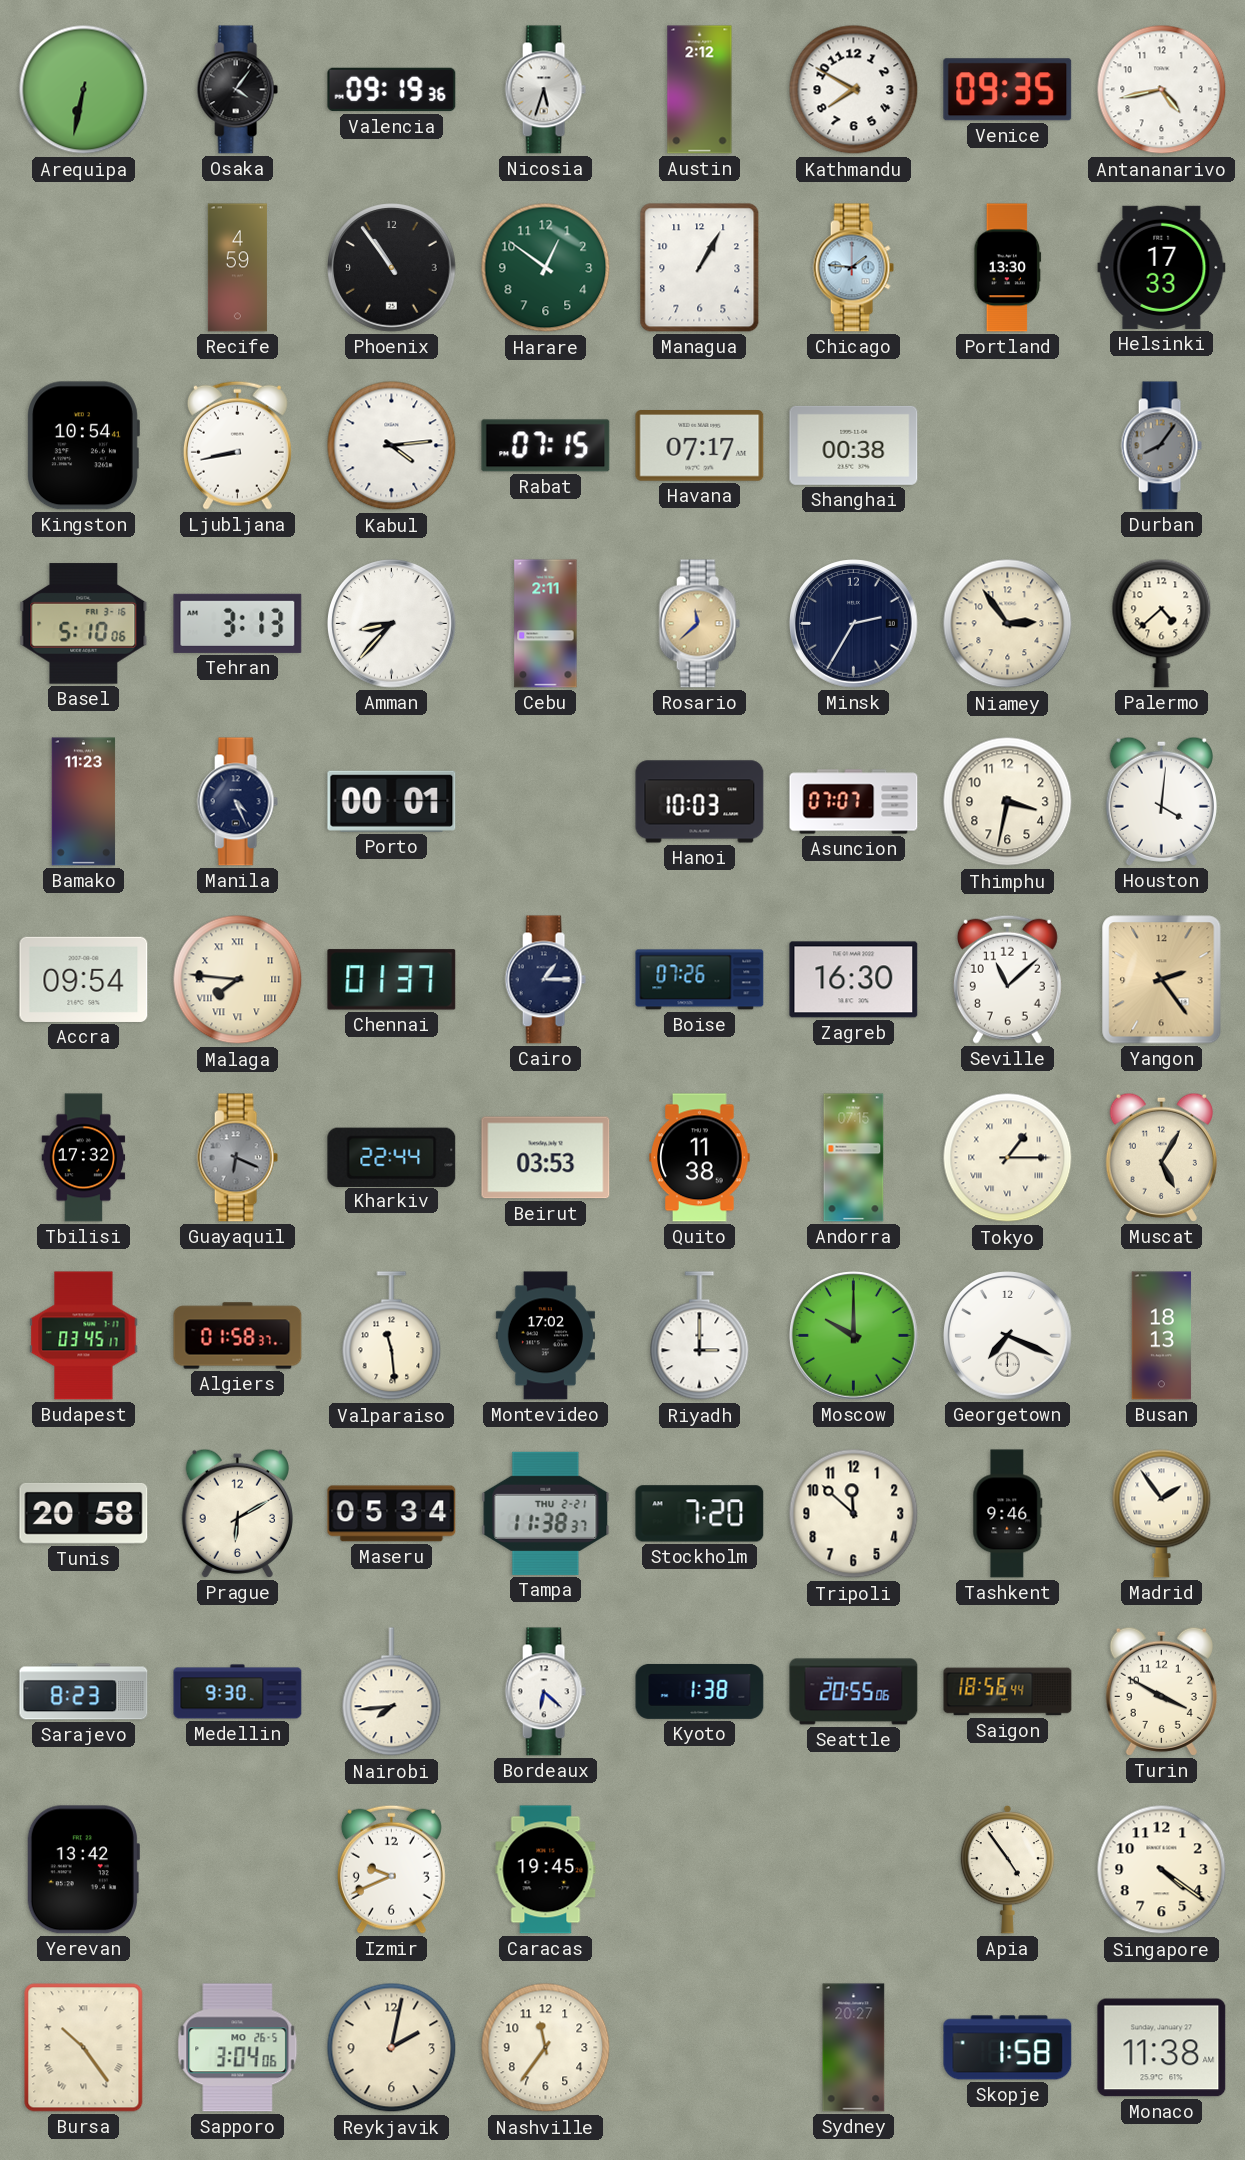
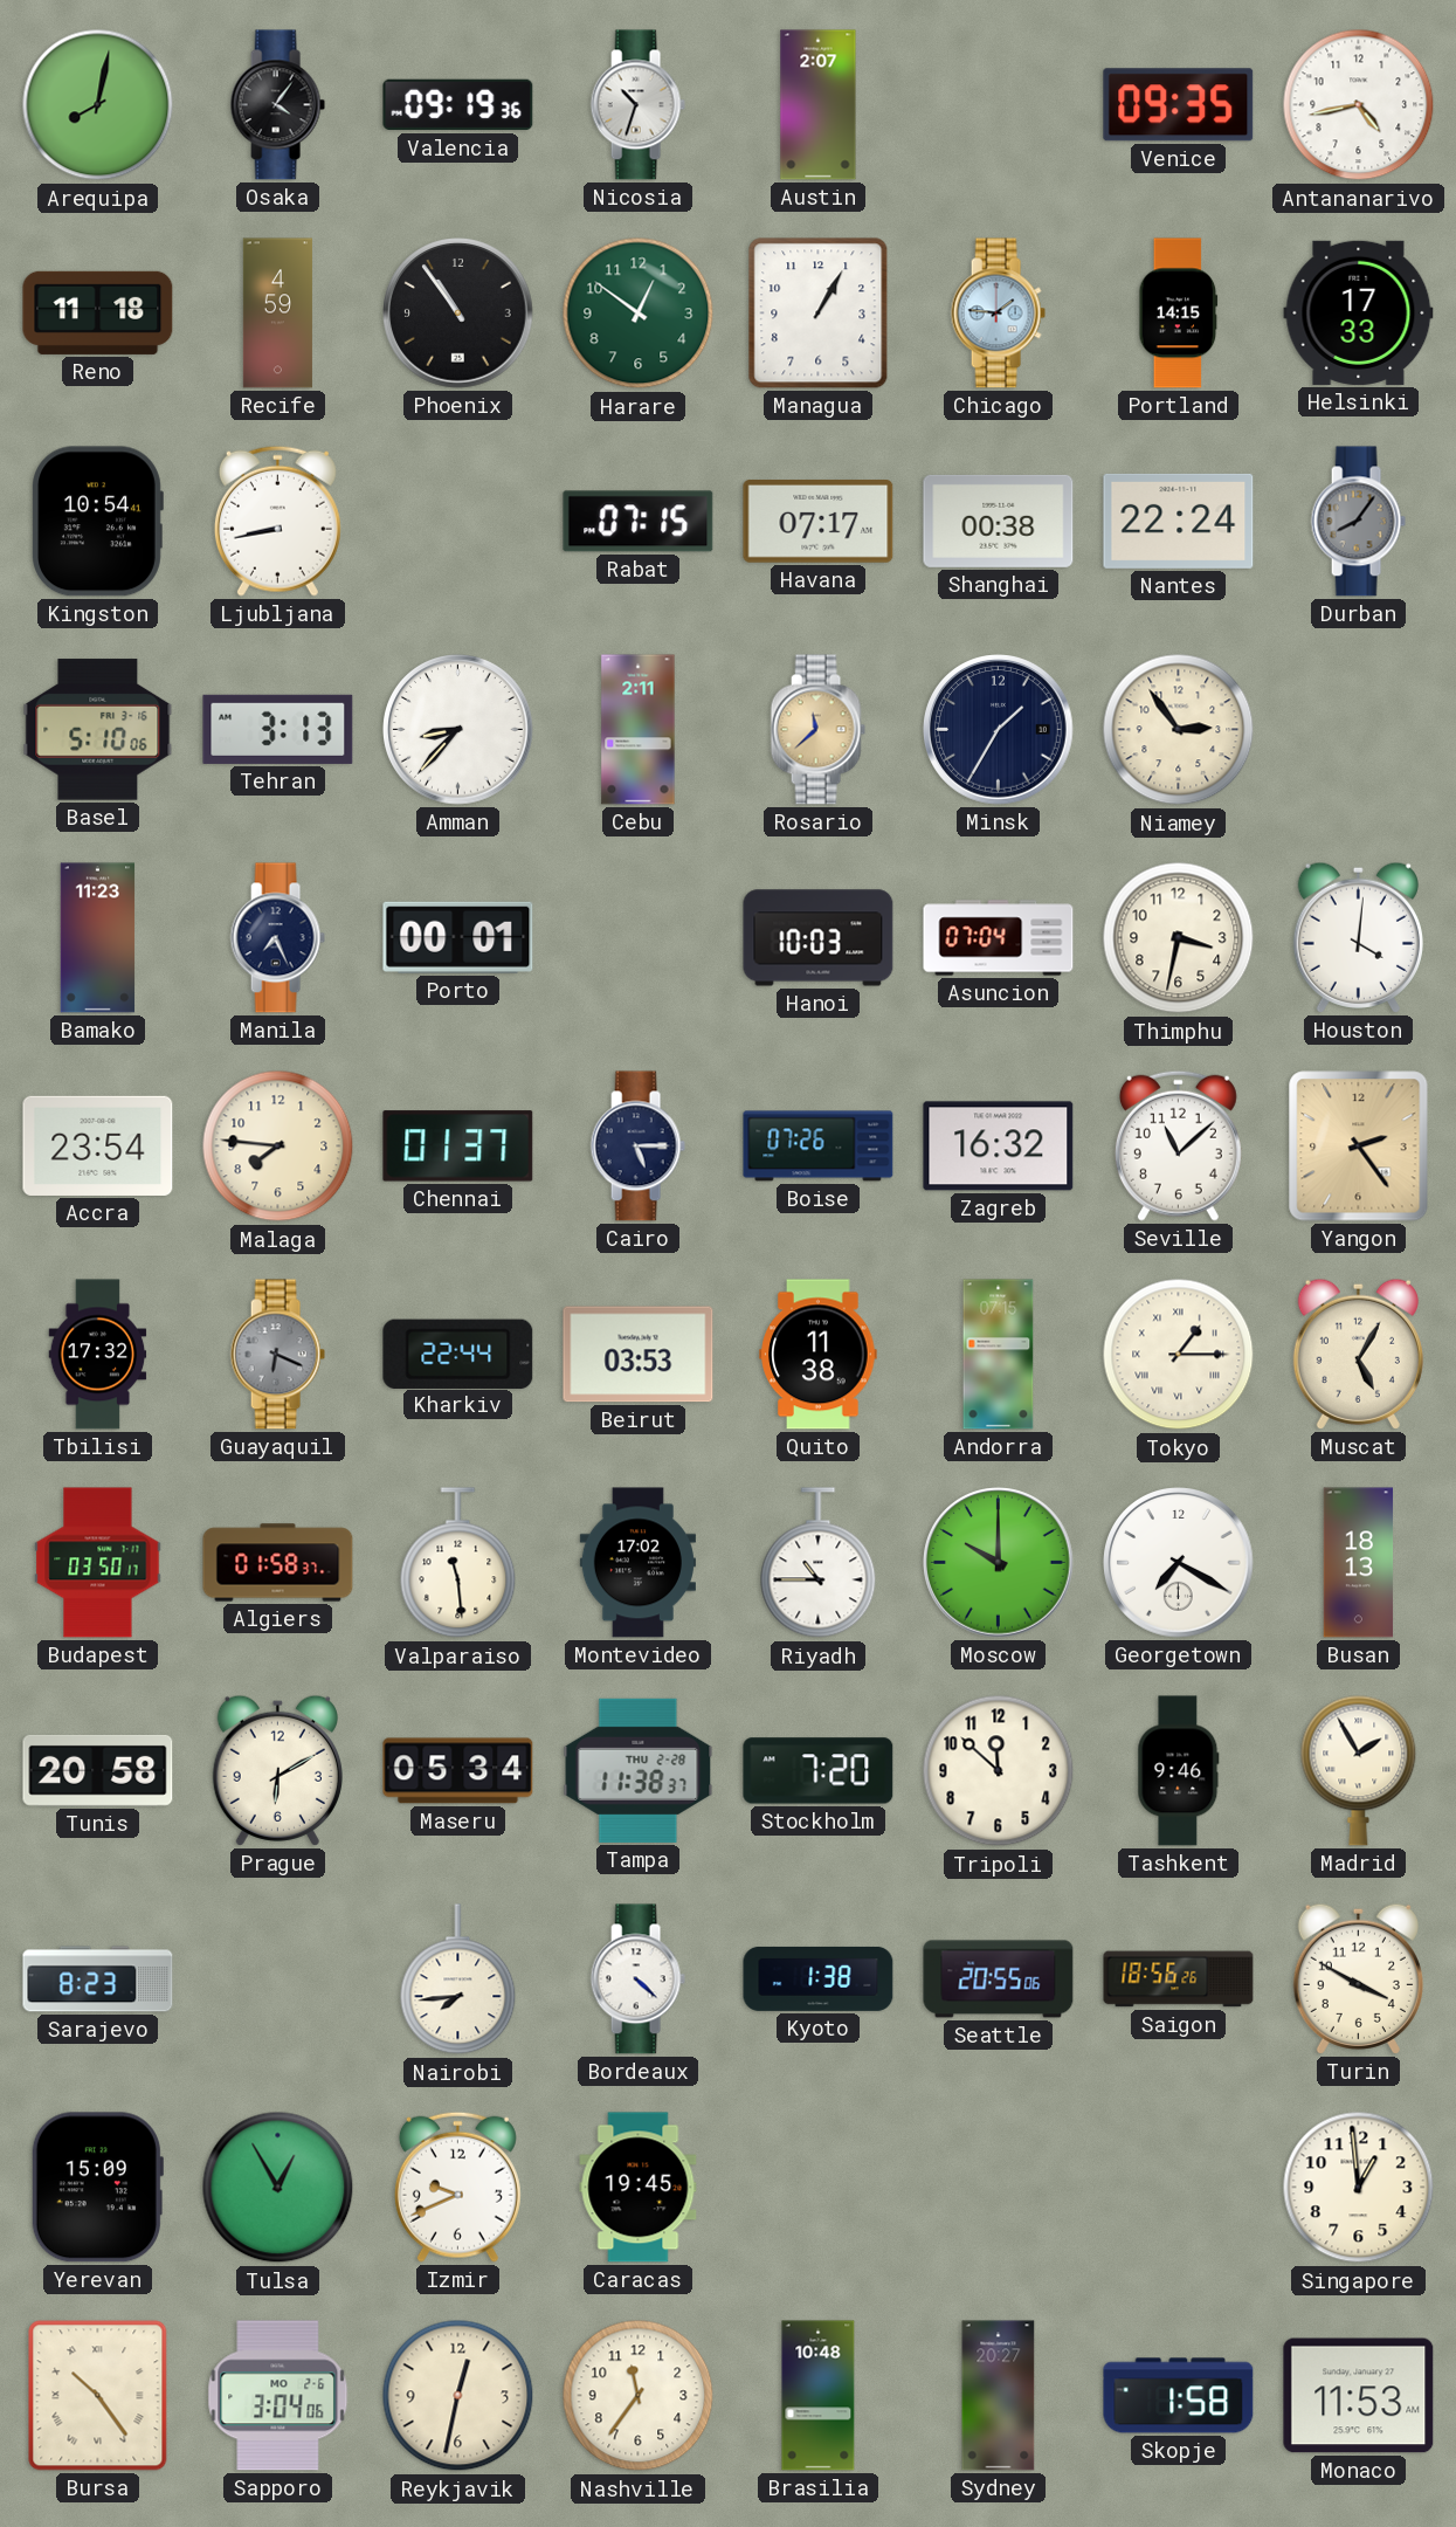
Arequipa: 6:32 -> 8:02 (98, 105)
Nicosia: 5:33 -> 10:33 (637, 105)
Austin: 2:12 -> 2:07 (819, 105)
Kathmandu: 7:50 -> none (854, 90)
Reno: none -> 11:18 (98, 312)
Portland: 13:30 -> 14:15 (1179, 314)
Kabul: 4:14 -> none (392, 446)
Nantes: none -> 22:24 (1179, 521)
Minsk: 2:35 -> 1:35 (999, 730)
Palermo: 4:38 -> none (1162, 623)
Manila: 4:26 -> 7:26 (277, 938)
Asuncion: 07:07 -> 07:04 (999, 938)
Accra: 09:54 -> 23:54 (98, 1145)
Malaga numerals: Roman -> Arabic (278, 1147)
Cairo: 1:15 -> 5:15 (637, 1147)
Zagreb: 16:30 -> 16:32 (999, 1147)
Budapest: 03:45 -> 03:50 (98, 1563)
Riyadh: 3:00 -> 10:45 (819, 1563)
Georgetown: 7:19 -> 7:20 (1179, 1563)
Tampa date: THU 2-21 -> THU 2-28 (639, 1770)
Madrid: 1:54 -> 1:55 (1359, 1770)
Medellin: 9:30 -> none (238, 1692)
Bordeaux: 6:22 -> 4:22 (637, 1979)
Saigon: 18:56:44 -> 18:56:26 (1179, 1979)
Yerevan: 13:42 -> 15:09 (97, 2188)
Tulsa: none -> 12:55 (278, 2188)
Apia: 4:54 -> none (1007, 1869)
Singapore: 4:21 -> 12:59 (1359, 2188)
Sapporo date: MO 26-5 -> MO 2-6 (278, 2396)
Reykjavik: 2:02 -> 12:32 (458, 2396)
Brasilia: none -> 10:48 (819, 2396)
Monaco: 11:38 -> 11:53 (1359, 2396)
